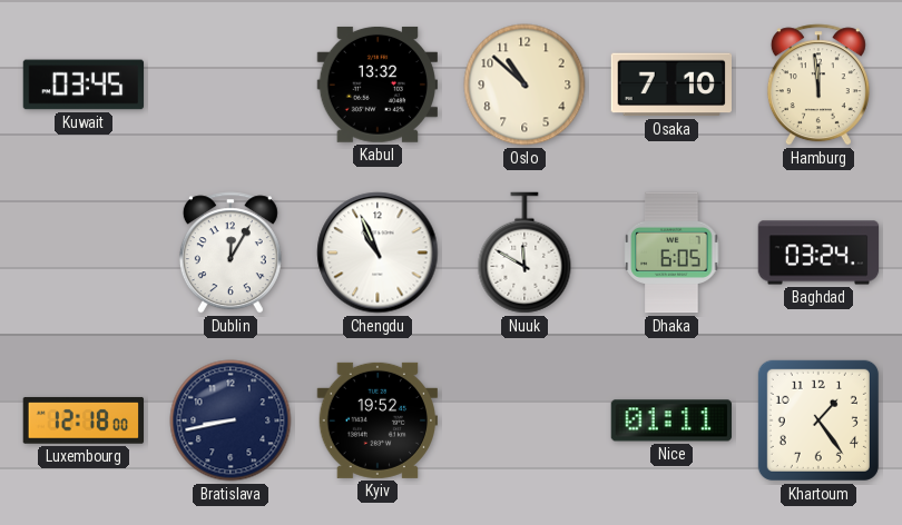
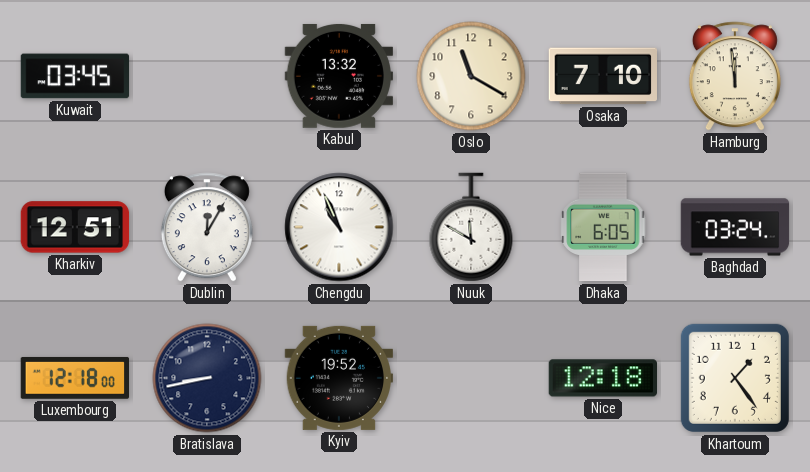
Oslo: 10:52 -> 11:20 (471, 76)
Kharkiv: none -> 12:51 (75, 227)
Nice: 01:11 -> 12:18 (603, 378)
